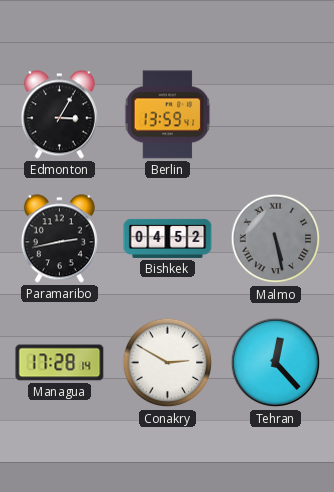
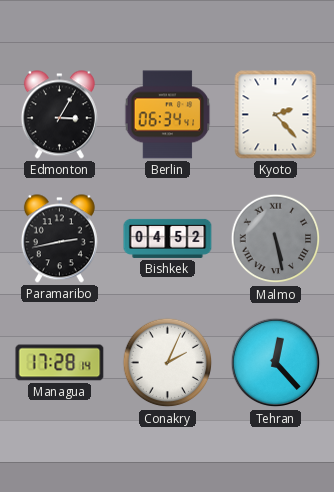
Berlin: 13:59 -> 06:34 (168, 115)
Kyoto: none -> 2:23 (276, 115)
Conakry: 2:50 -> 2:04 (168, 363)
